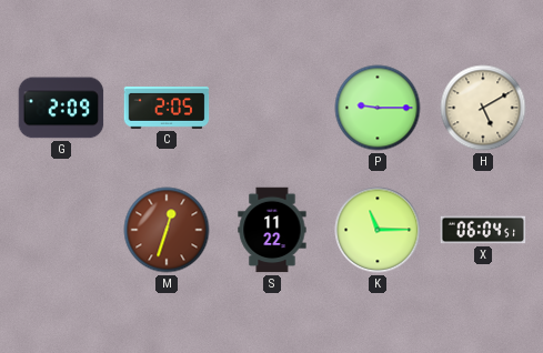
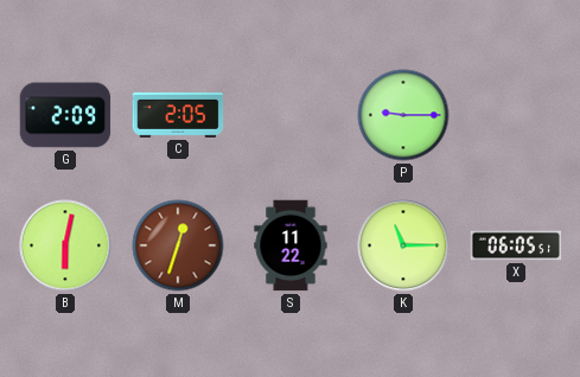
H: 5:10 -> none (483, 108)
B: none -> 6:02 (65, 245)
X: 06:04 -> 06:05 (516, 245)
